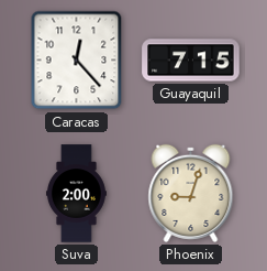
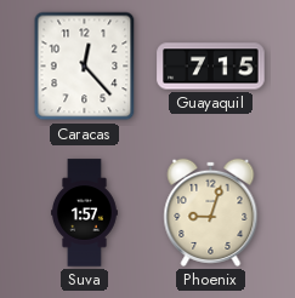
Suva: 2:00 -> 1:57 (84, 213)
